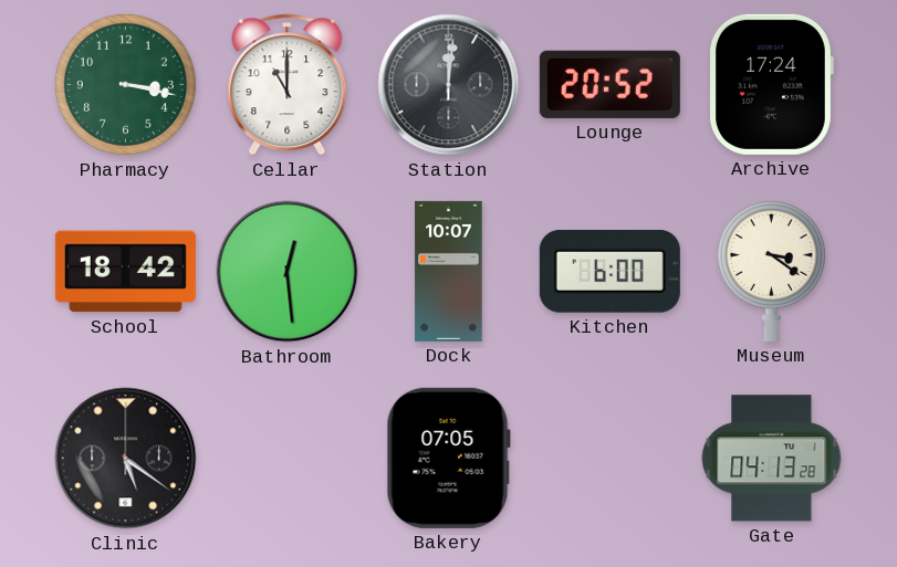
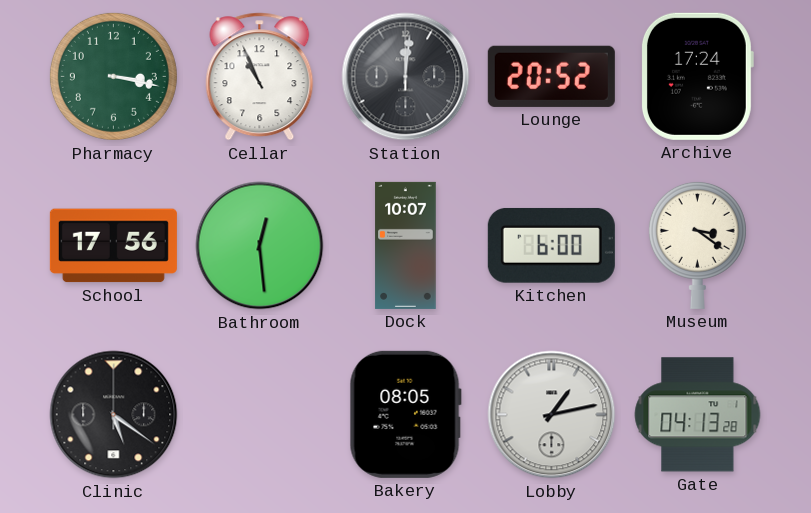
Cellar: 11:00 -> 10:56 (260, 77)
School: 18:42 -> 17:56 (113, 246)
Bakery: 07:05 -> 08:05 (405, 414)
Lobby: none -> 1:13 (552, 415)
